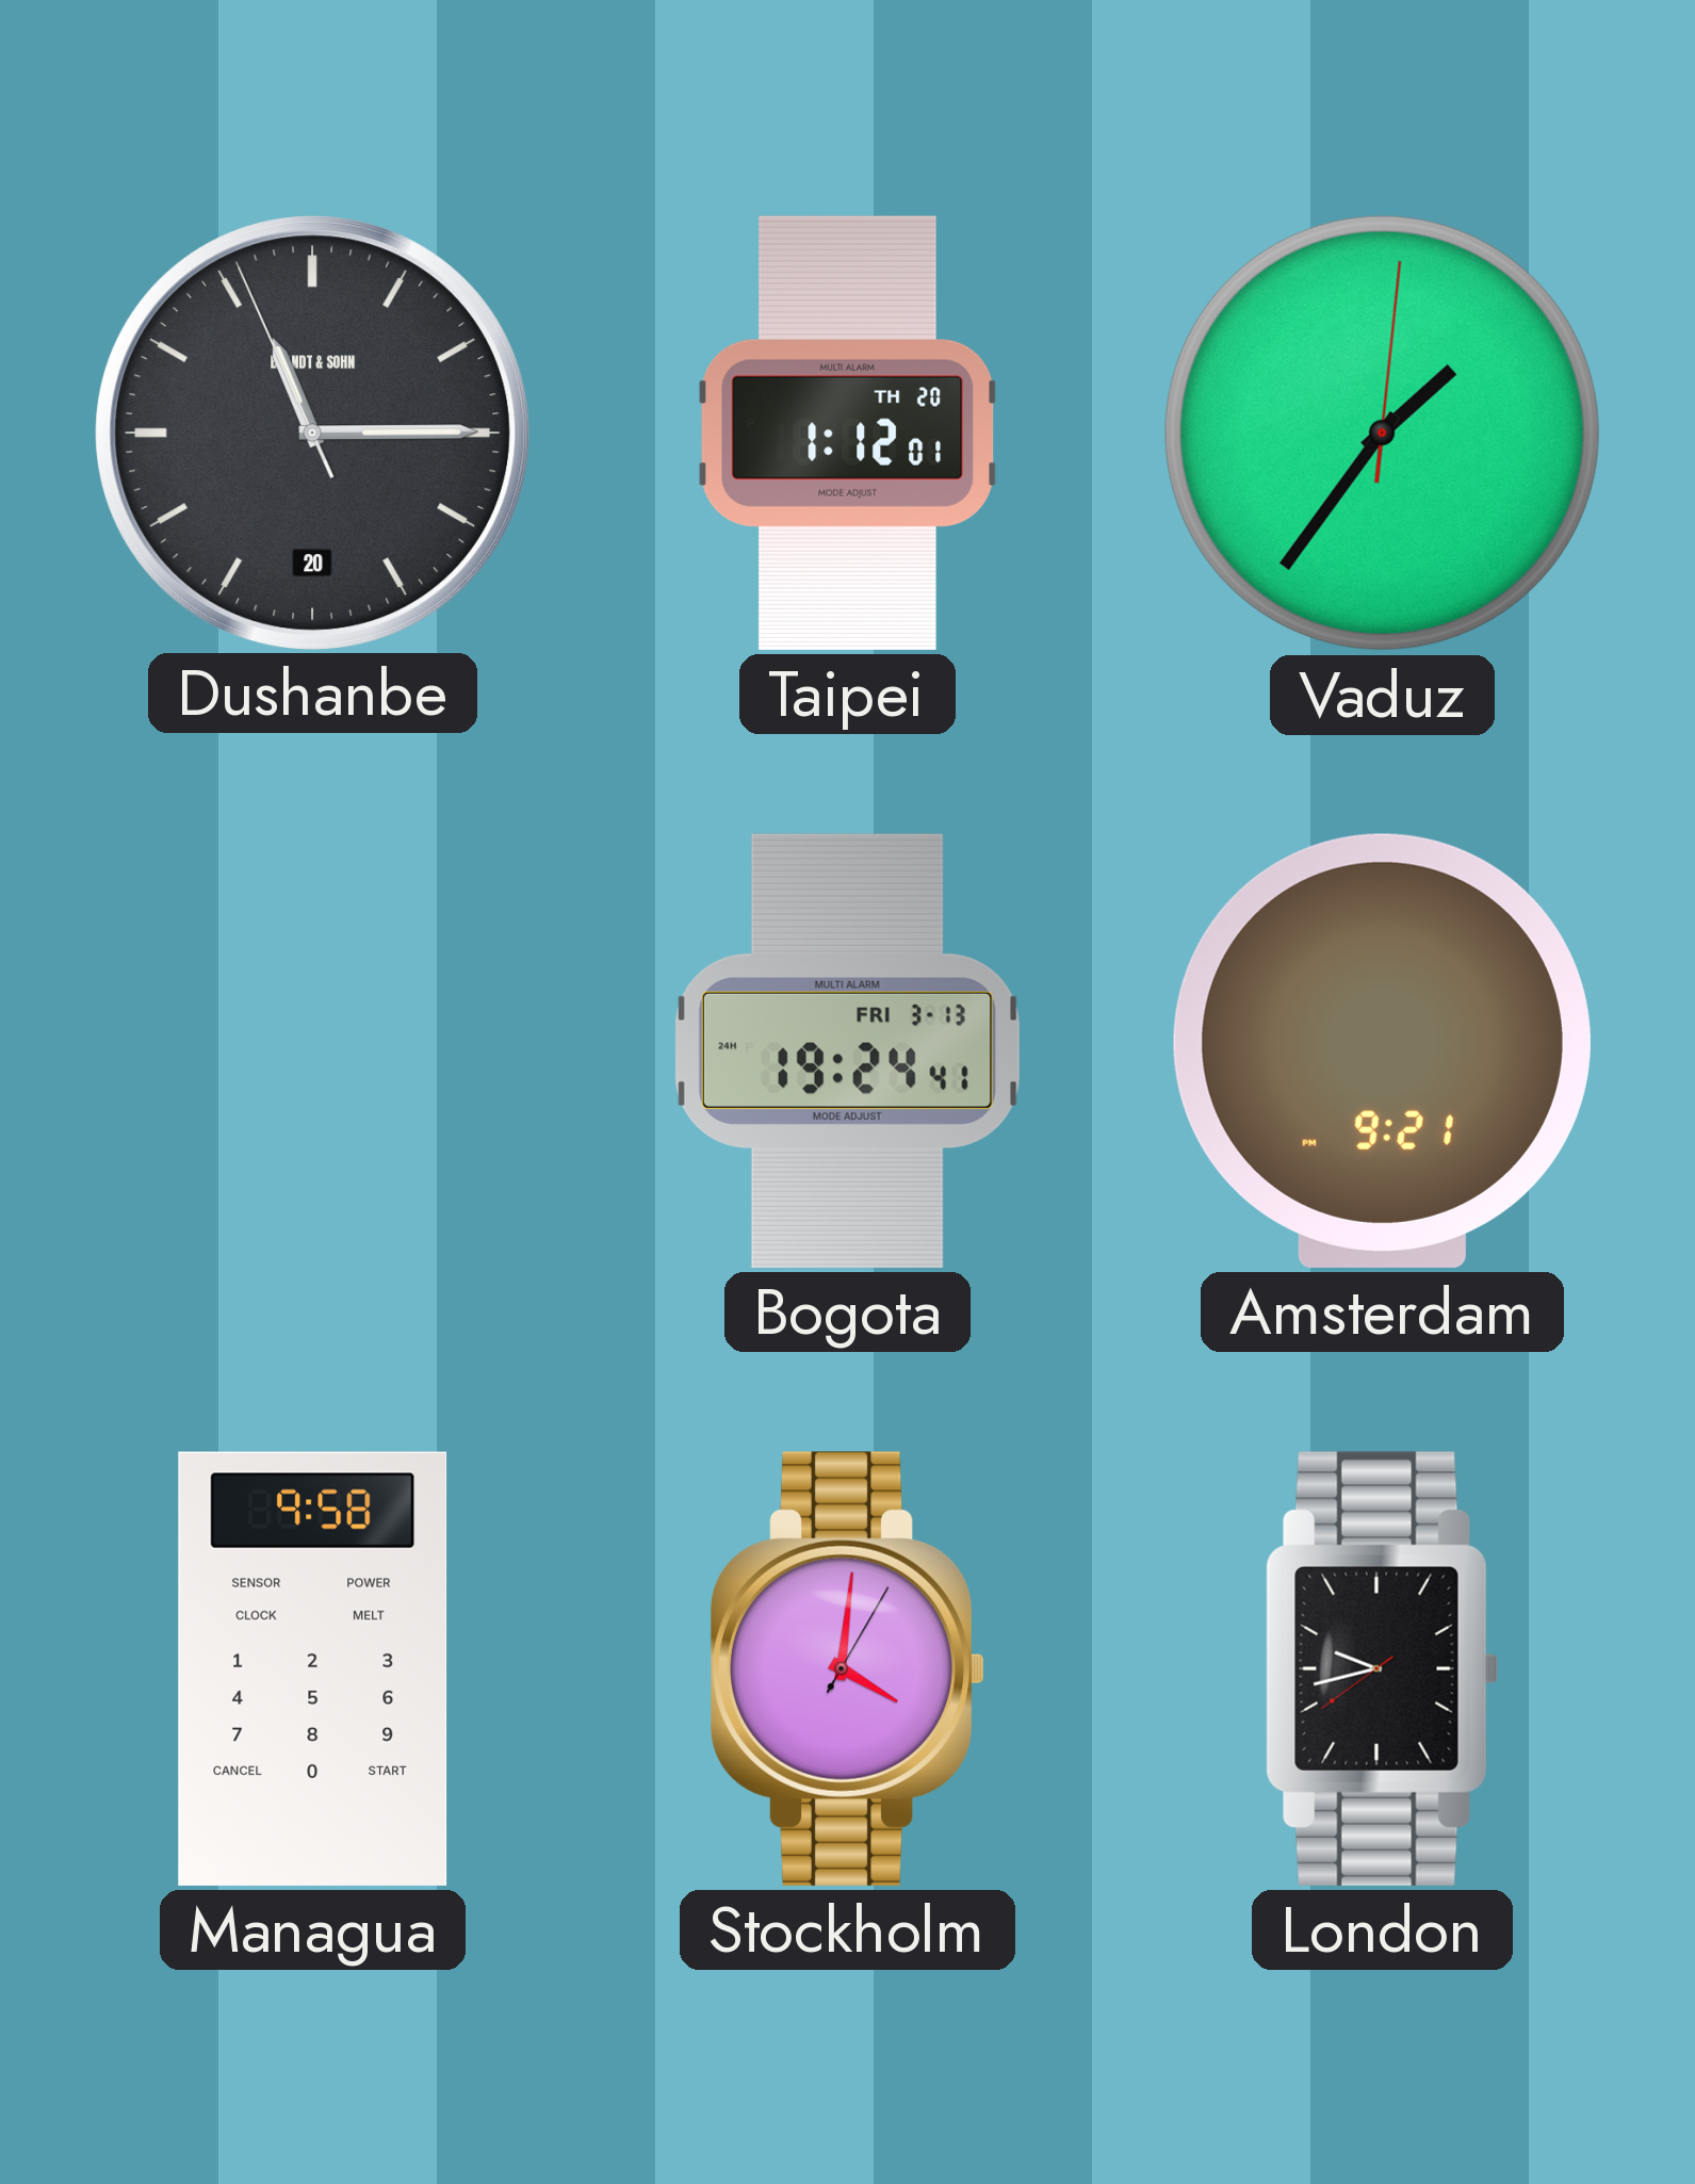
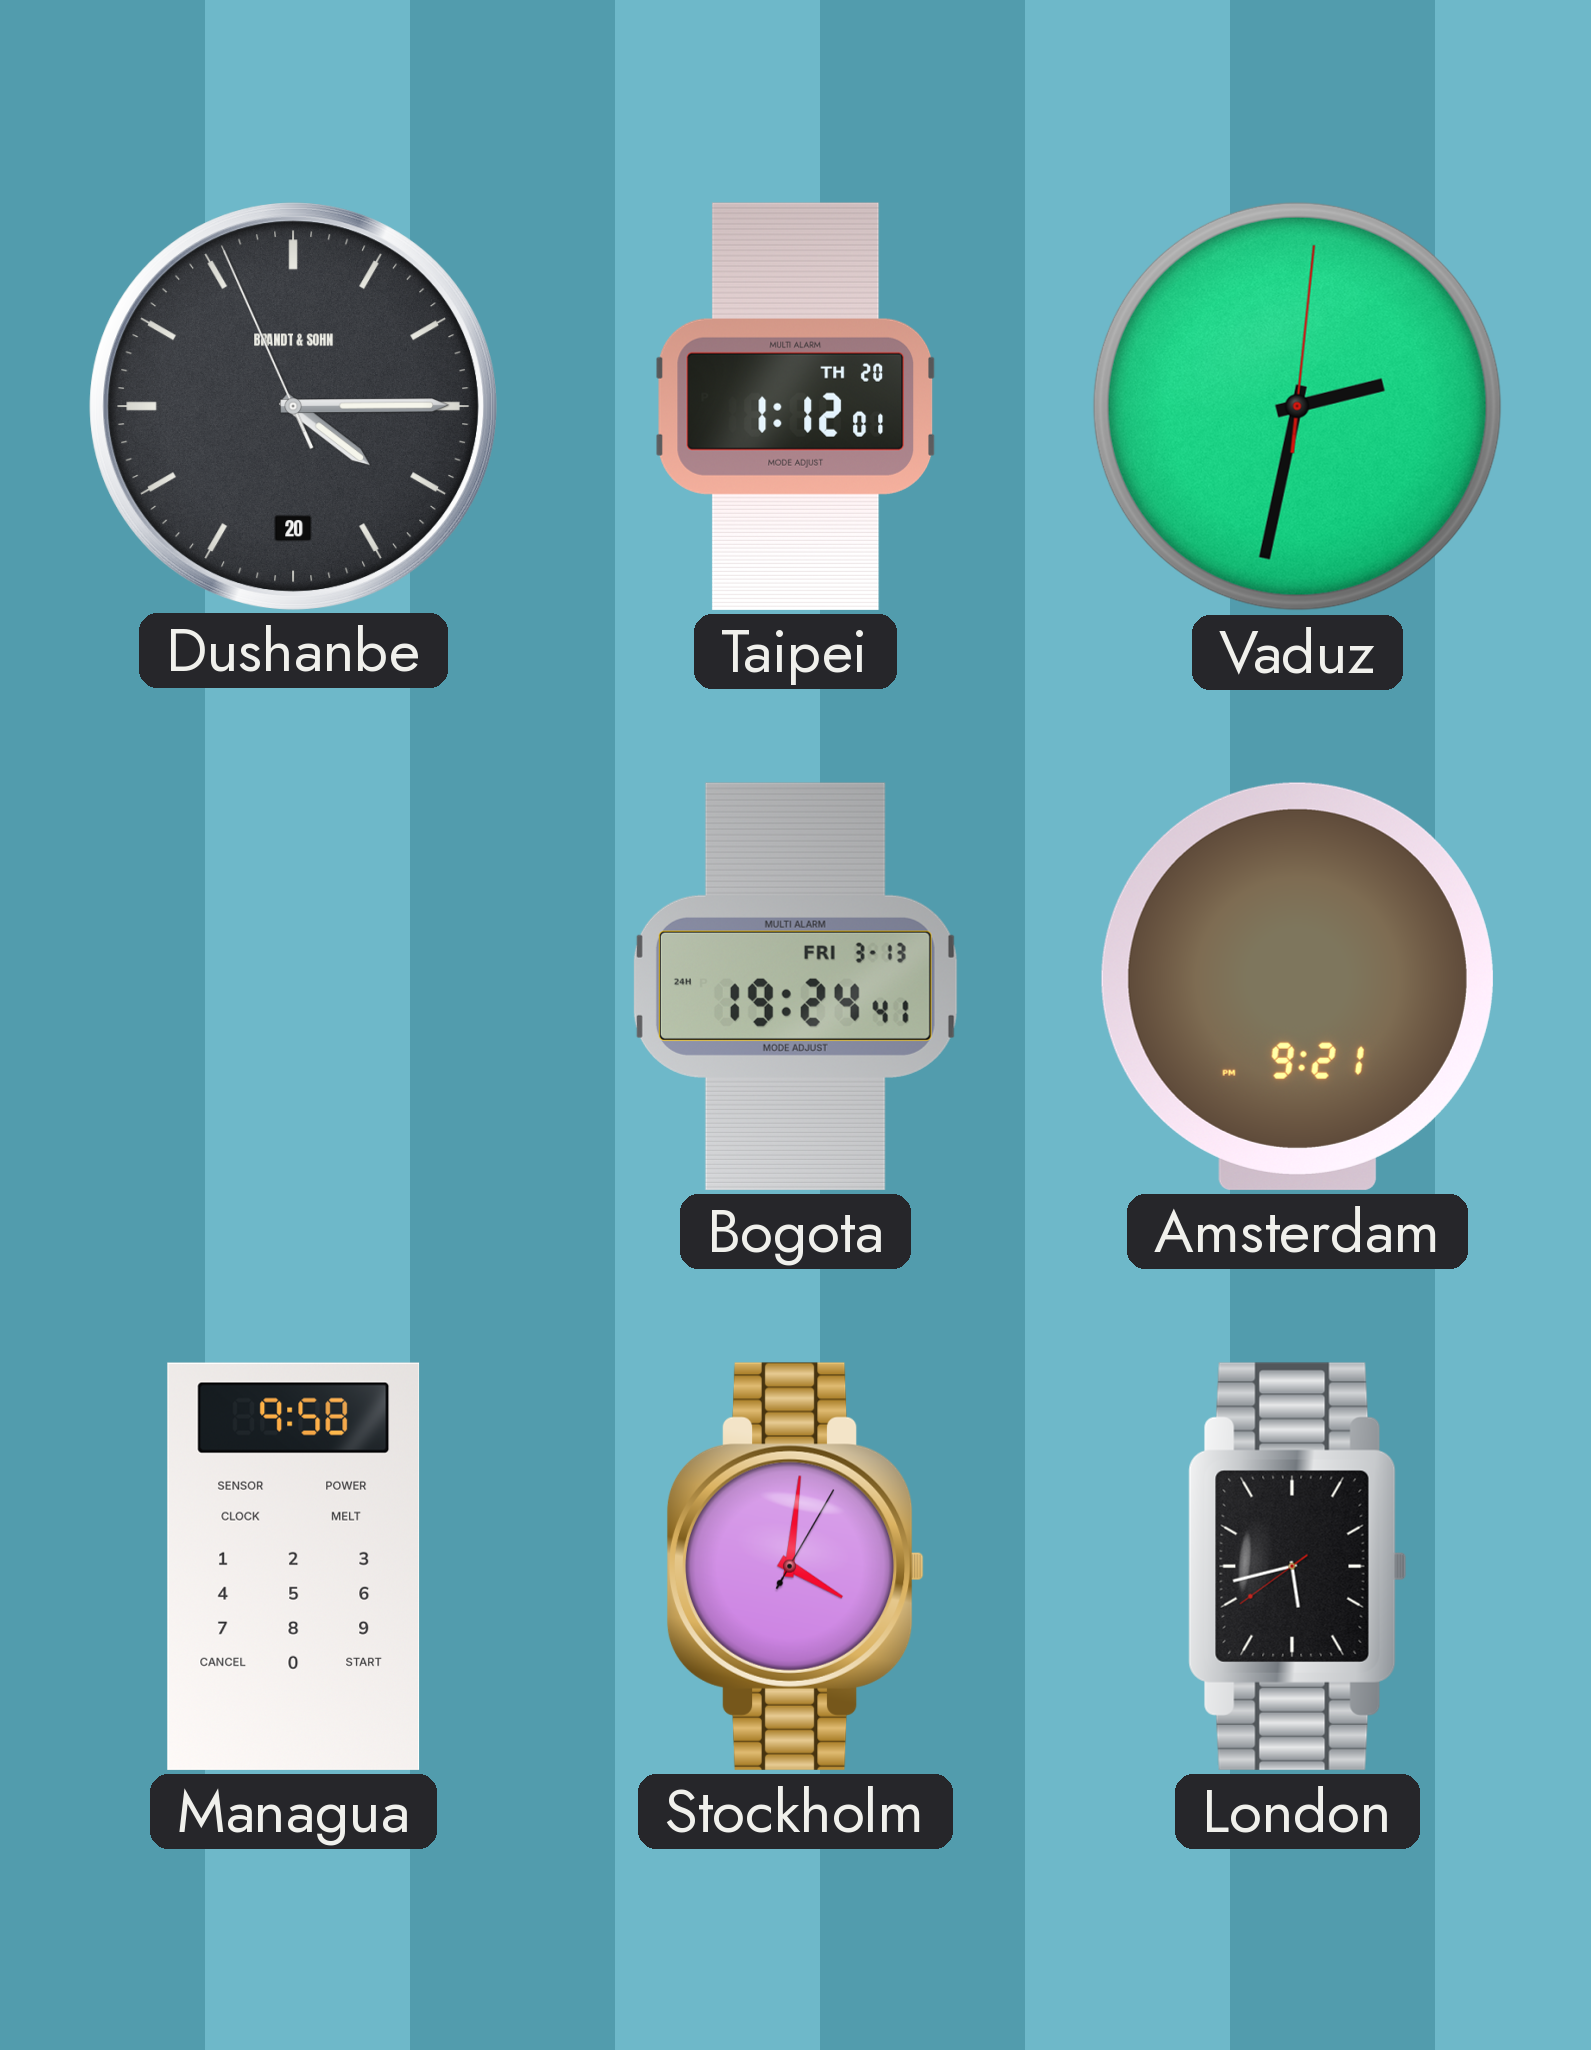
Dushanbe: 11:14 -> 4:14 (293, 406)
Vaduz: 1:36 -> 2:32 (1297, 406)
London: 9:42 -> 5:42 (1298, 1566)
